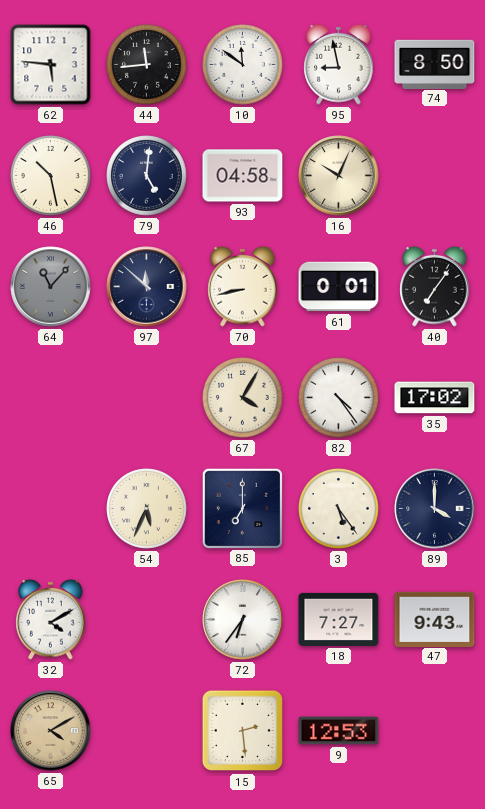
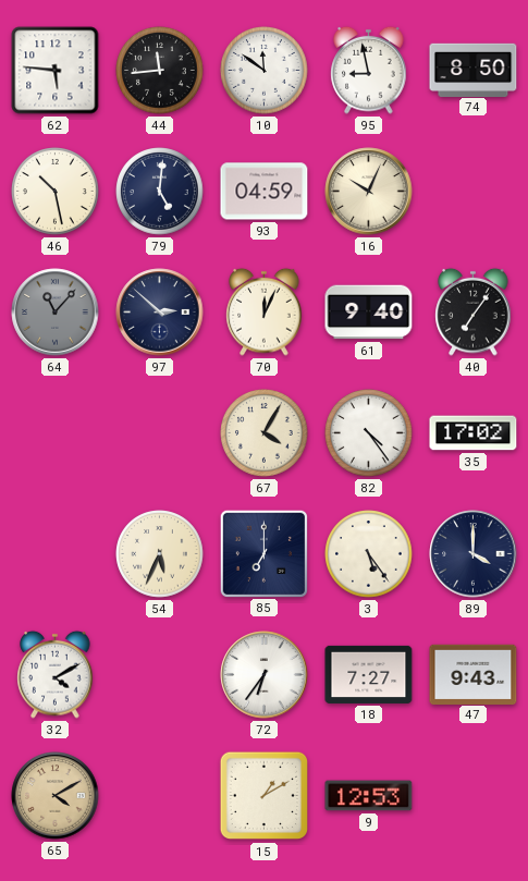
93: 04:58 -> 04:59 (265, 192)
97: 11:52 -> 2:52 (160, 313)
70: 8:43 -> 12:04 (265, 311)
61: 0:01 -> 9:40 (369, 313)
15: 2:29 -> 1:10 (265, 796)
